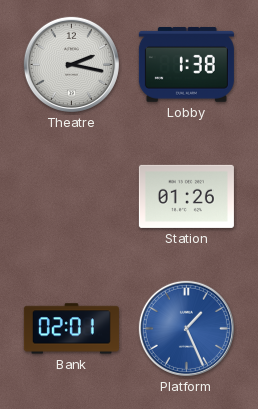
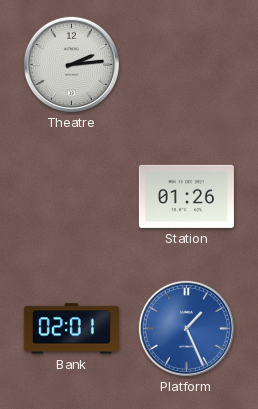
Theatre: 2:17 -> 2:14 (71, 64)
Lobby: 1:38 -> none (186, 65)
